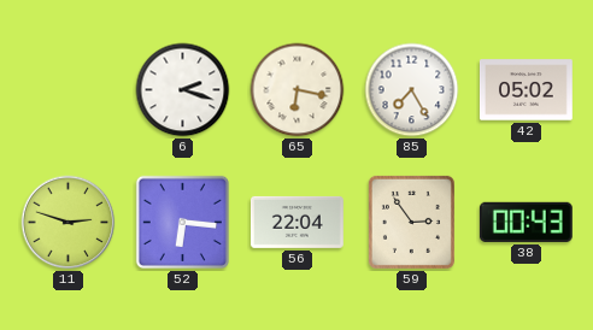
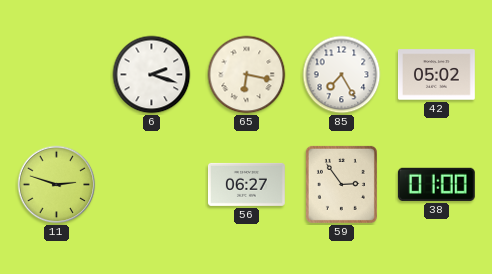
52: 6:16 -> none (182, 222)
56: 22:04 -> 06:27 (246, 184)
38: 00:43 -> 01:00 (436, 184)
